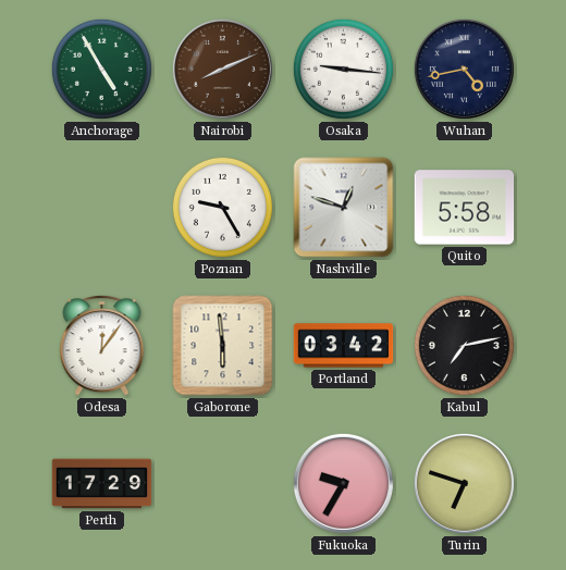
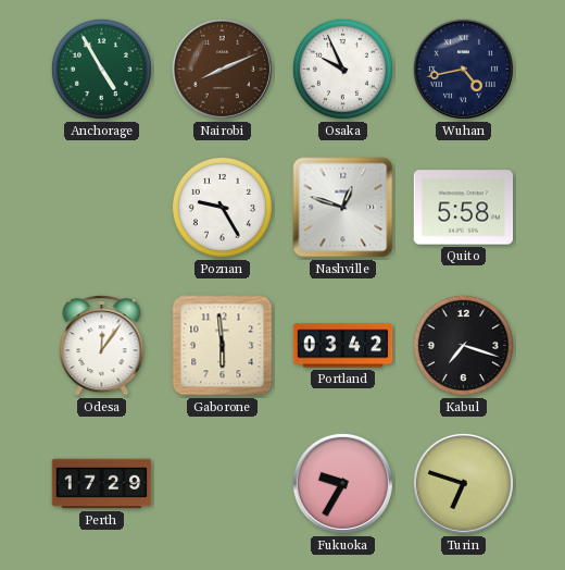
Osaka: 9:16 -> 9:56 (342, 69)
Kabul: 7:13 -> 7:18 (463, 345)
